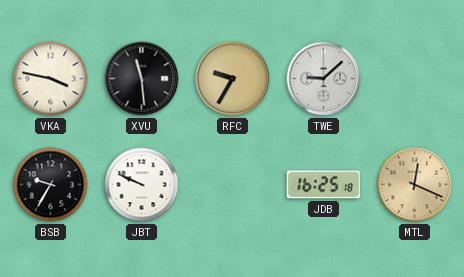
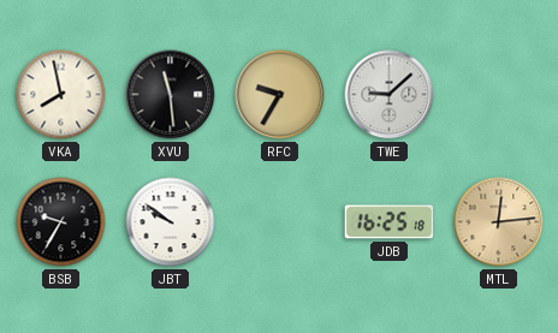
VKA: 3:47 -> 7:58 (61, 95)
JBT: 9:49 -> 9:51 (171, 222)
MTL: 12:19 -> 12:14 (499, 222)
